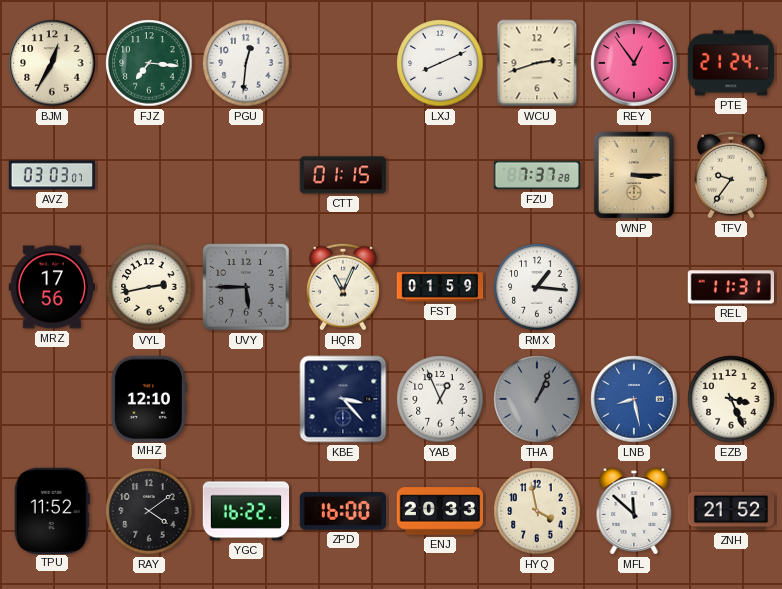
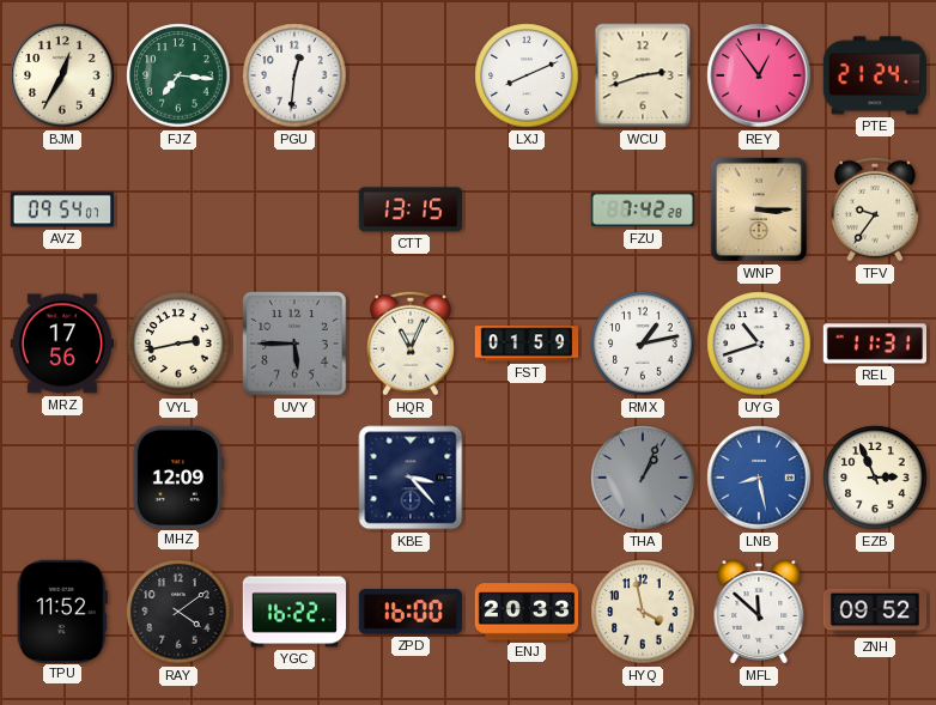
AVZ: 03:03 -> 09:54 (61, 209)
CTT: 01:15 -> 13:15 (409, 209)
FZU: 7:37 -> 7:42 (643, 209)
RMX: 1:16 -> 1:13 (643, 344)
UYG: none -> 10:42 (759, 344)
MHZ: 12:10 -> 12:09 (178, 476)
YAB: 12:56 -> none (440, 399)
EZB: 3:26 -> 2:56 (875, 478)
ZNH: 21:52 -> 09:52 (875, 612)
